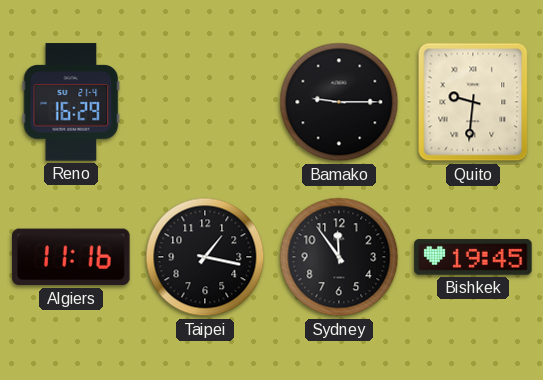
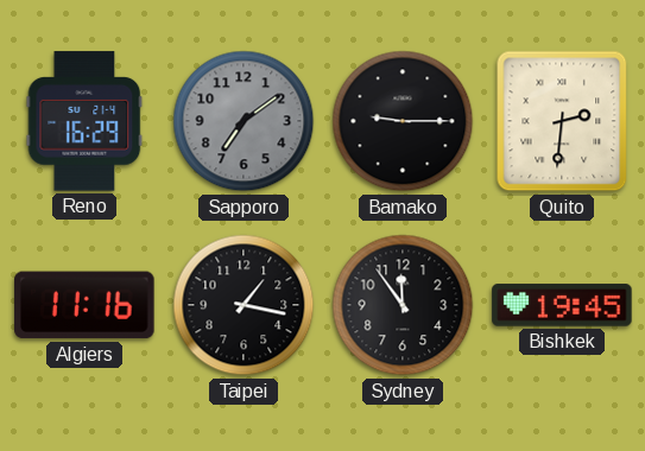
Sapporo: none -> 7:09 (244, 121)
Quito: 9:31 -> 2:31 (562, 121)
